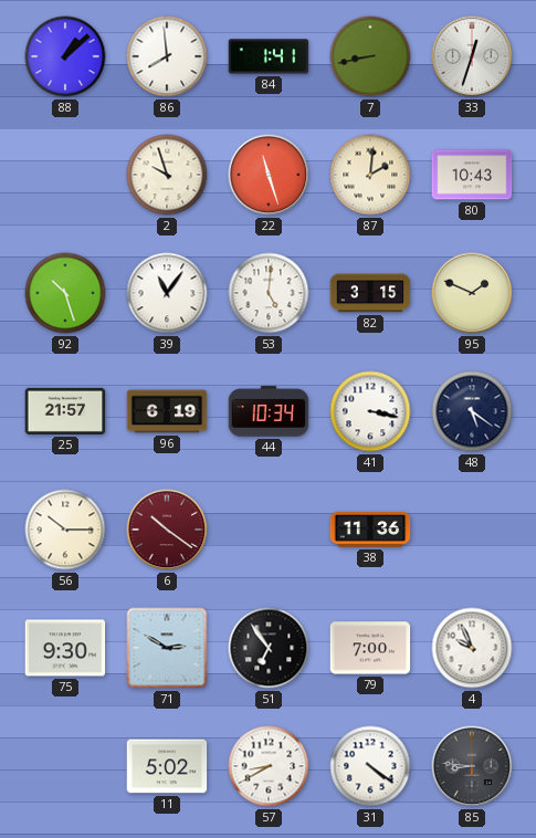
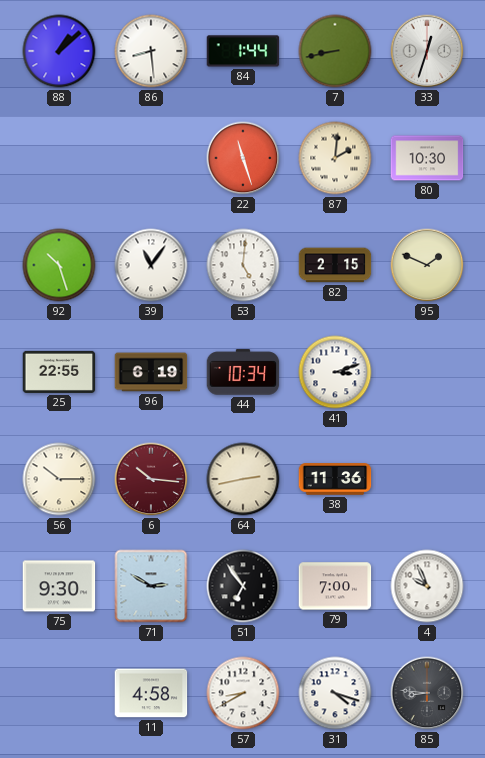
86: 7:59 -> 8:29 (151, 51)
84: 1:41 -> 1:44 (243, 51)
2: 9:57 -> none (167, 175)
80: 10:43 -> 10:30 (427, 158)
82: 3:15 -> 2:15 (335, 265)
25: 21:57 -> 22:55 (59, 372)
41: 3:17 -> 3:12 (335, 372)
48: 5:21 -> none (472, 411)
6: 10:21 -> 10:16 (151, 479)
64: none -> 2:43 (243, 479)
11: 5:02 -> 4:58 (151, 693)
31: 4:21 -> 4:18 (335, 693)
